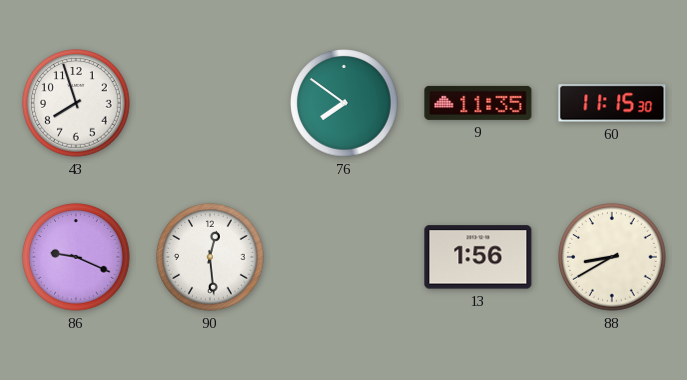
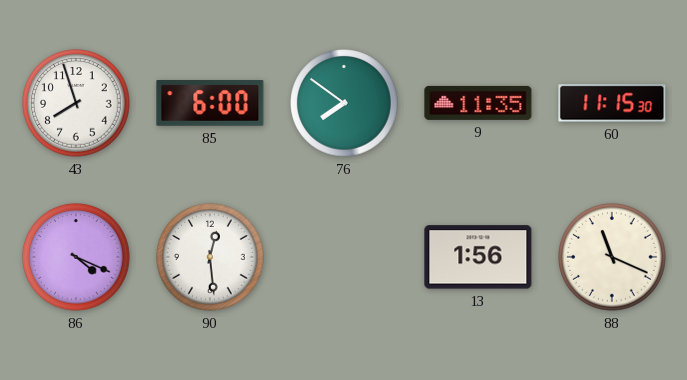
85: none -> 6:00 (210, 104)
86: 9:19 -> 4:19 (76, 257)
88: 8:40 -> 11:19 (612, 257)
